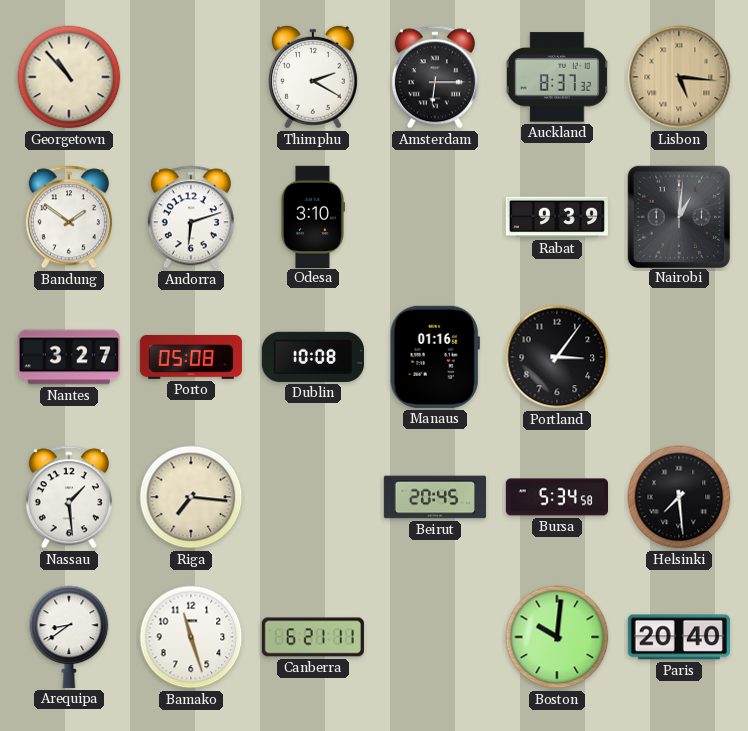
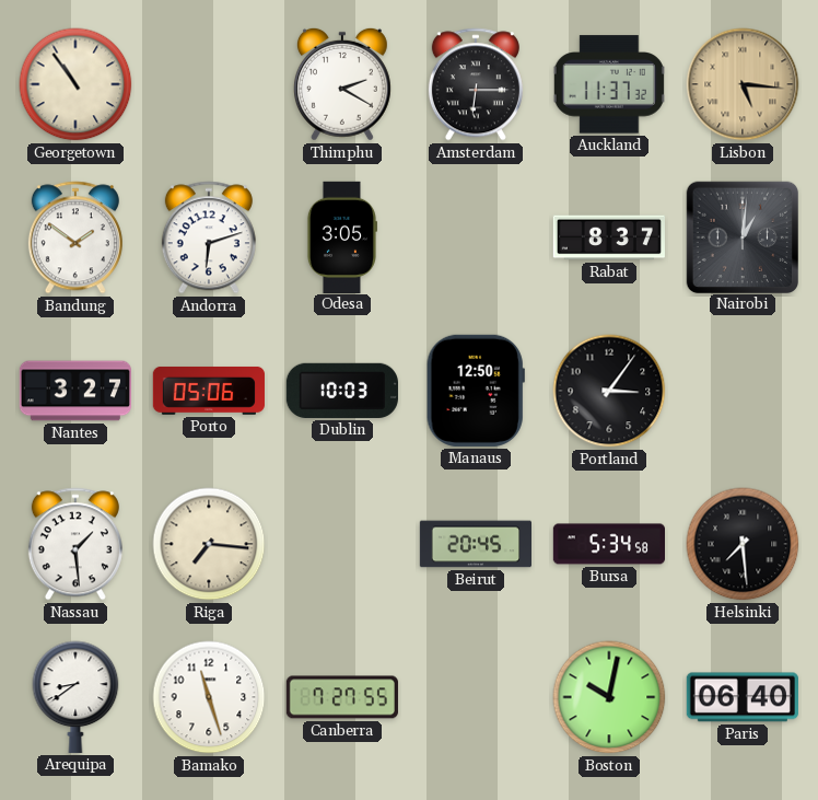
Georgetown: 10:53 -> 10:54 (75, 84)
Auckland: 8:37 -> 11:37 (609, 84)
Odesa: 3:10 -> 3:05 (341, 236)
Rabat: 9:39 -> 8:37 (609, 237)
Porto: 05:08 -> 05:06 (209, 391)
Dublin: 10:08 -> 10:03 (342, 391)
Manaus: 01:16 -> 12:50 (476, 391)
Canberra: 6:21 -> 7:27 (342, 697)
Boston: 10:01 -> 10:02 (609, 697)
Paris: 20:40 -> 06:40 (743, 697)
